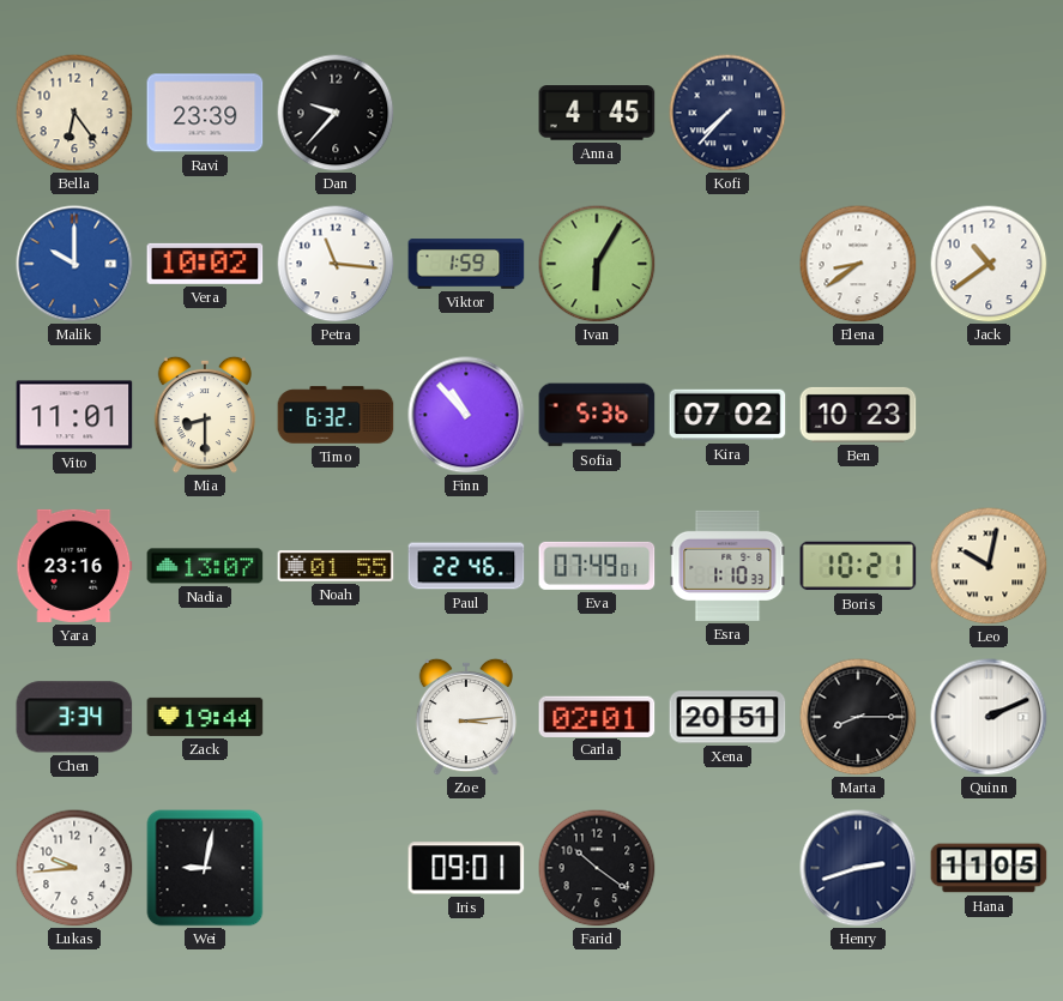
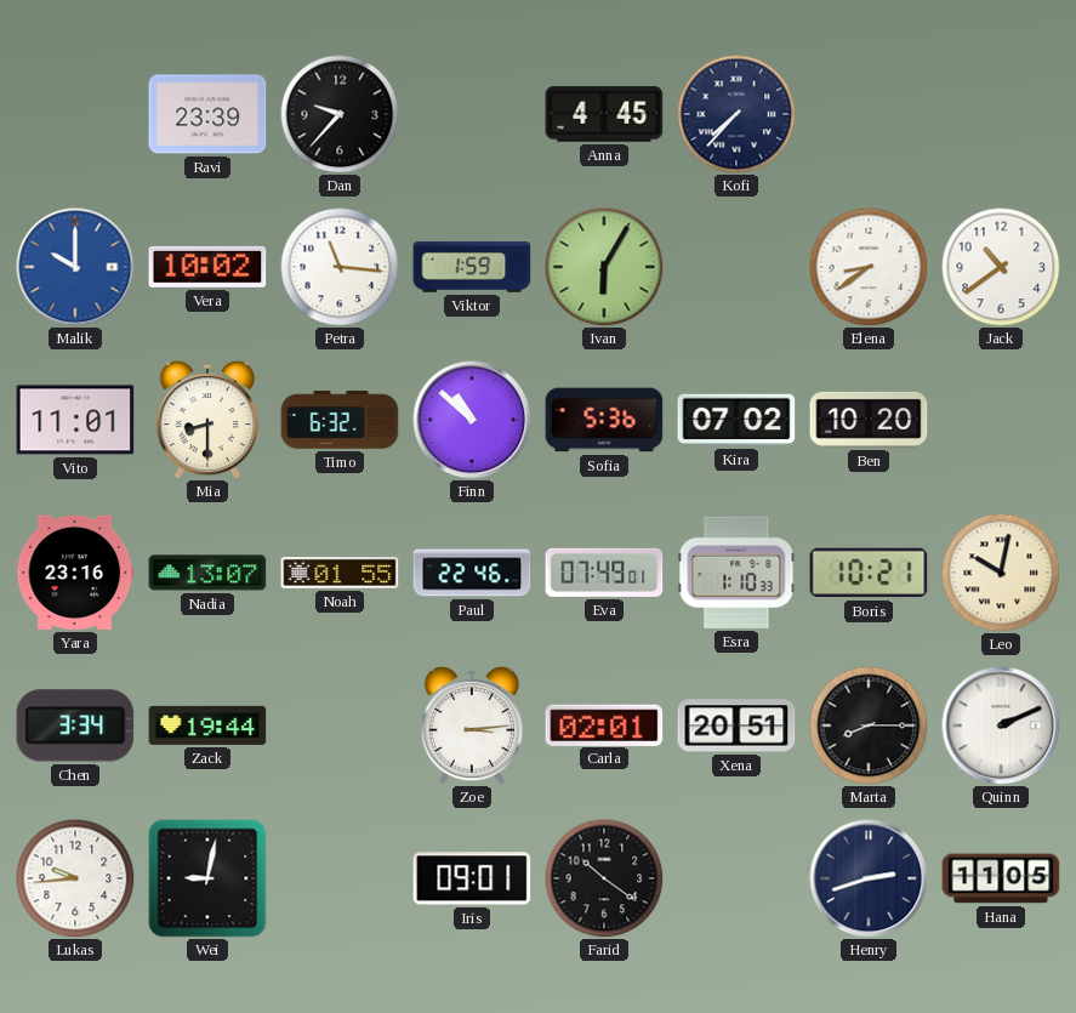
Bella: 6:24 -> none (74, 113)
Finn: 10:53 -> 10:52 (472, 420)
Ben: 10:23 -> 10:20 (869, 420)
